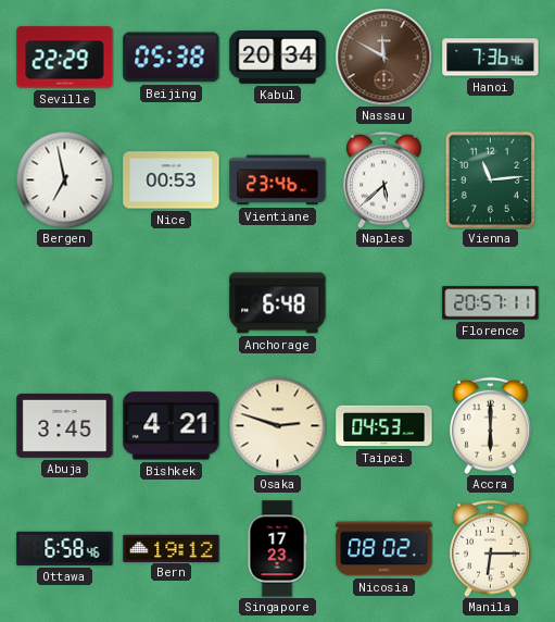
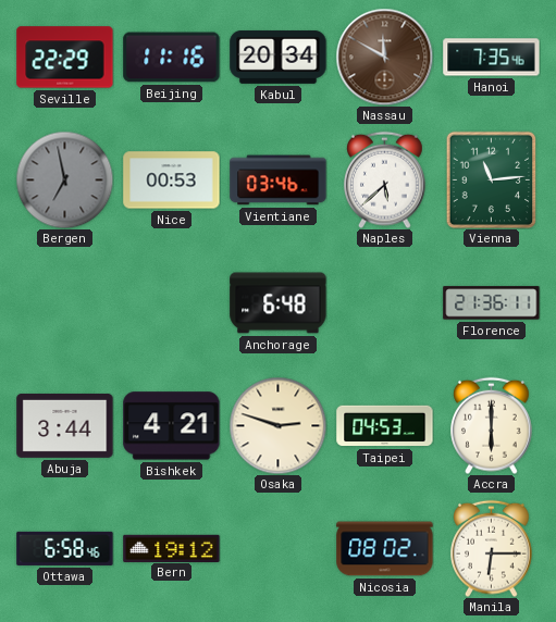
Beijing: 05:38 -> 11:16 (172, 58)
Hanoi: 7:36 -> 7:35 (492, 58)
Bergen dial: white -> grey (64, 179)
Vientiane: 23:46 -> 03:46 (279, 181)
Florence: 20:57 -> 21:36 (492, 303)
Abuja: 3:45 -> 3:44 (65, 425)
Singapore: 17:23 -> none (277, 549)
